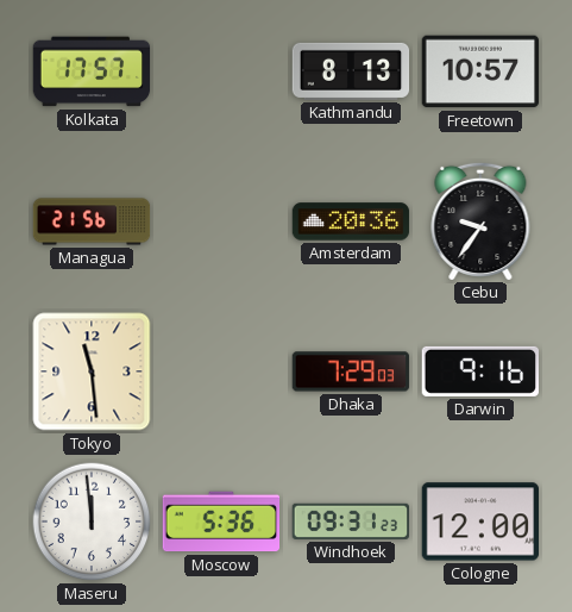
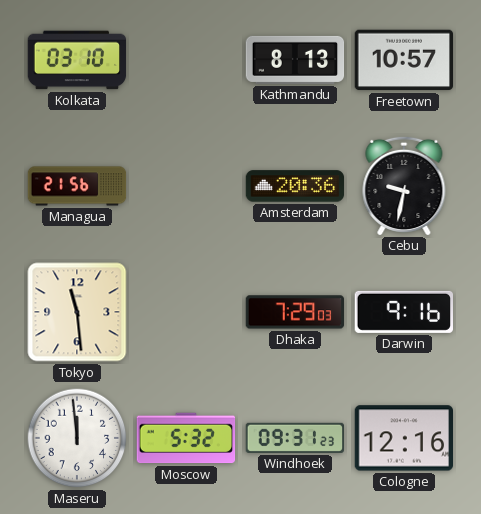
Kolkata: 17:57 -> 03:10 (77, 60)
Cebu: 9:36 -> 9:32 (404, 185)
Moscow: 5:36 -> 5:32 (186, 438)
Cologne: 12:00 -> 12:16 (404, 438)
